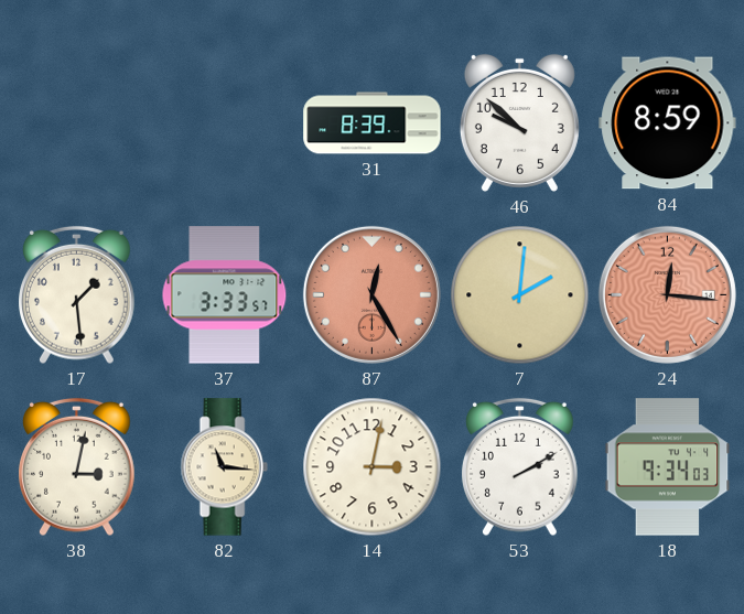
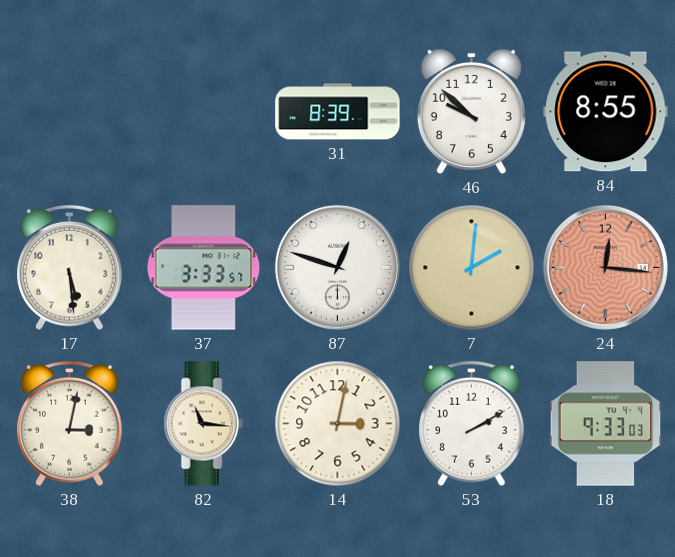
84: 8:59 -> 8:55 (606, 112)
17: 1:29 -> 5:29 (70, 268)
87: 12:25 -> 12:48 (337, 267)
87 dial: salmon -> white (337, 267)
18: 9:34 -> 9:33 (606, 424)
